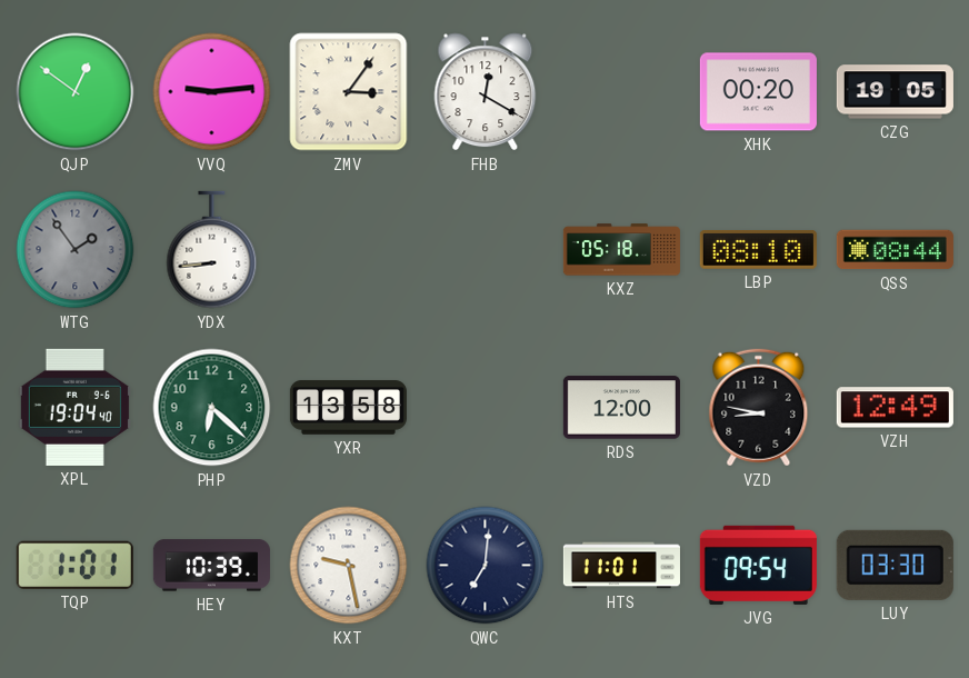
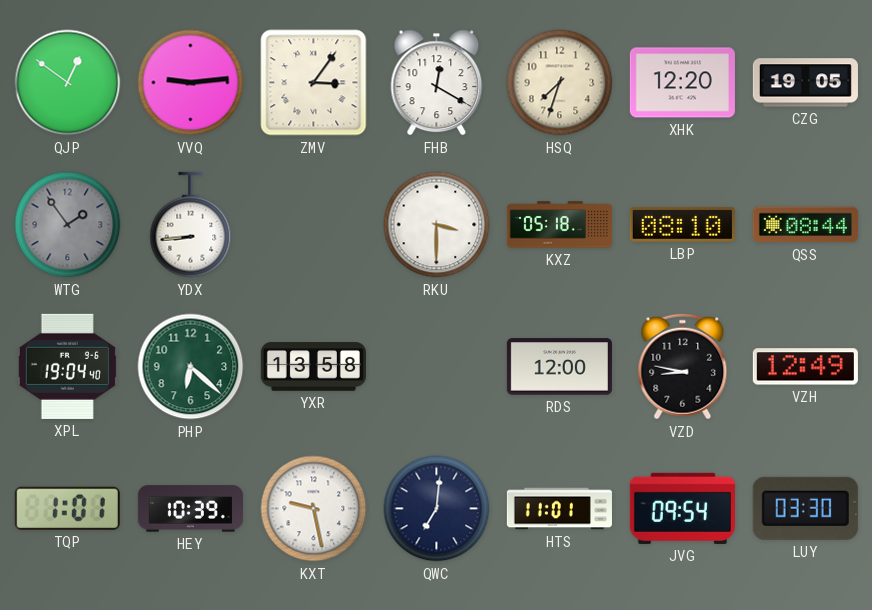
HSQ: none -> 7:33 (560, 83)
XHK: 00:20 -> 12:20 (682, 83)
RKU: none -> 3:30 (437, 225)
